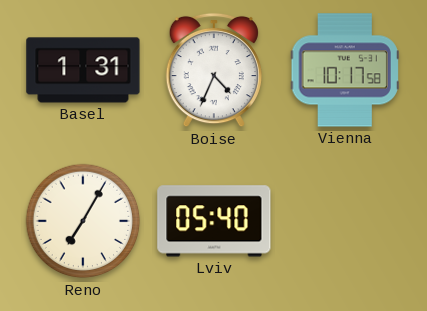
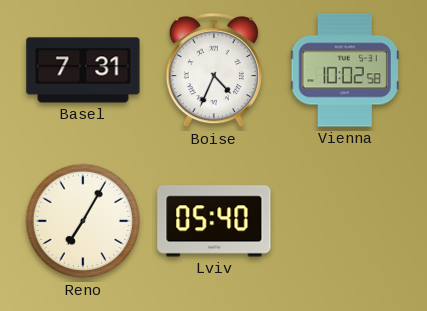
Basel: 1:31 -> 7:31 (83, 70)
Vienna: 10:17 -> 10:02 (345, 70)
